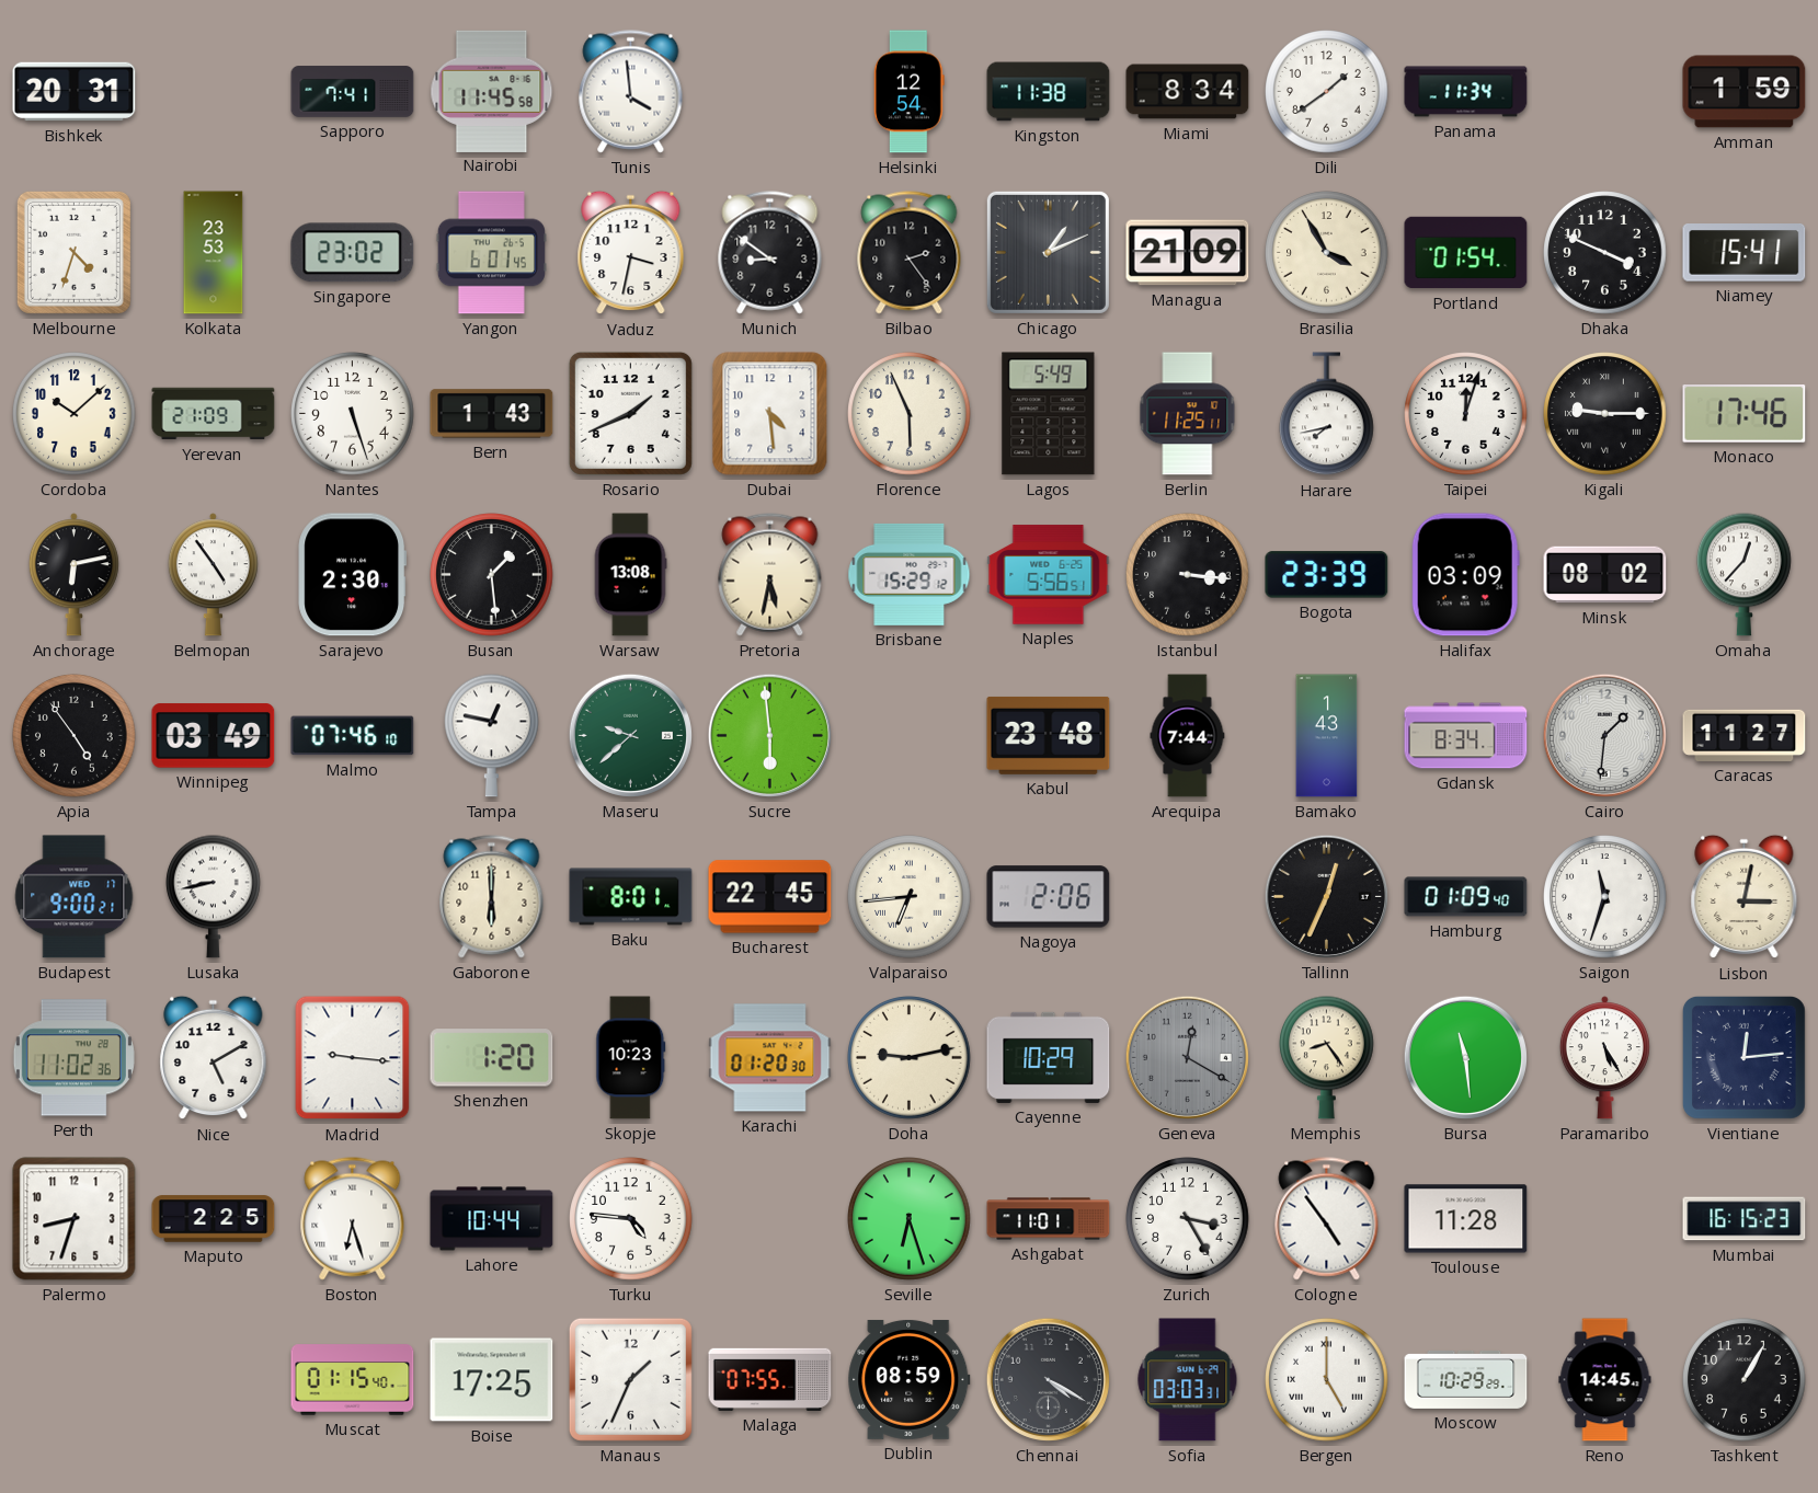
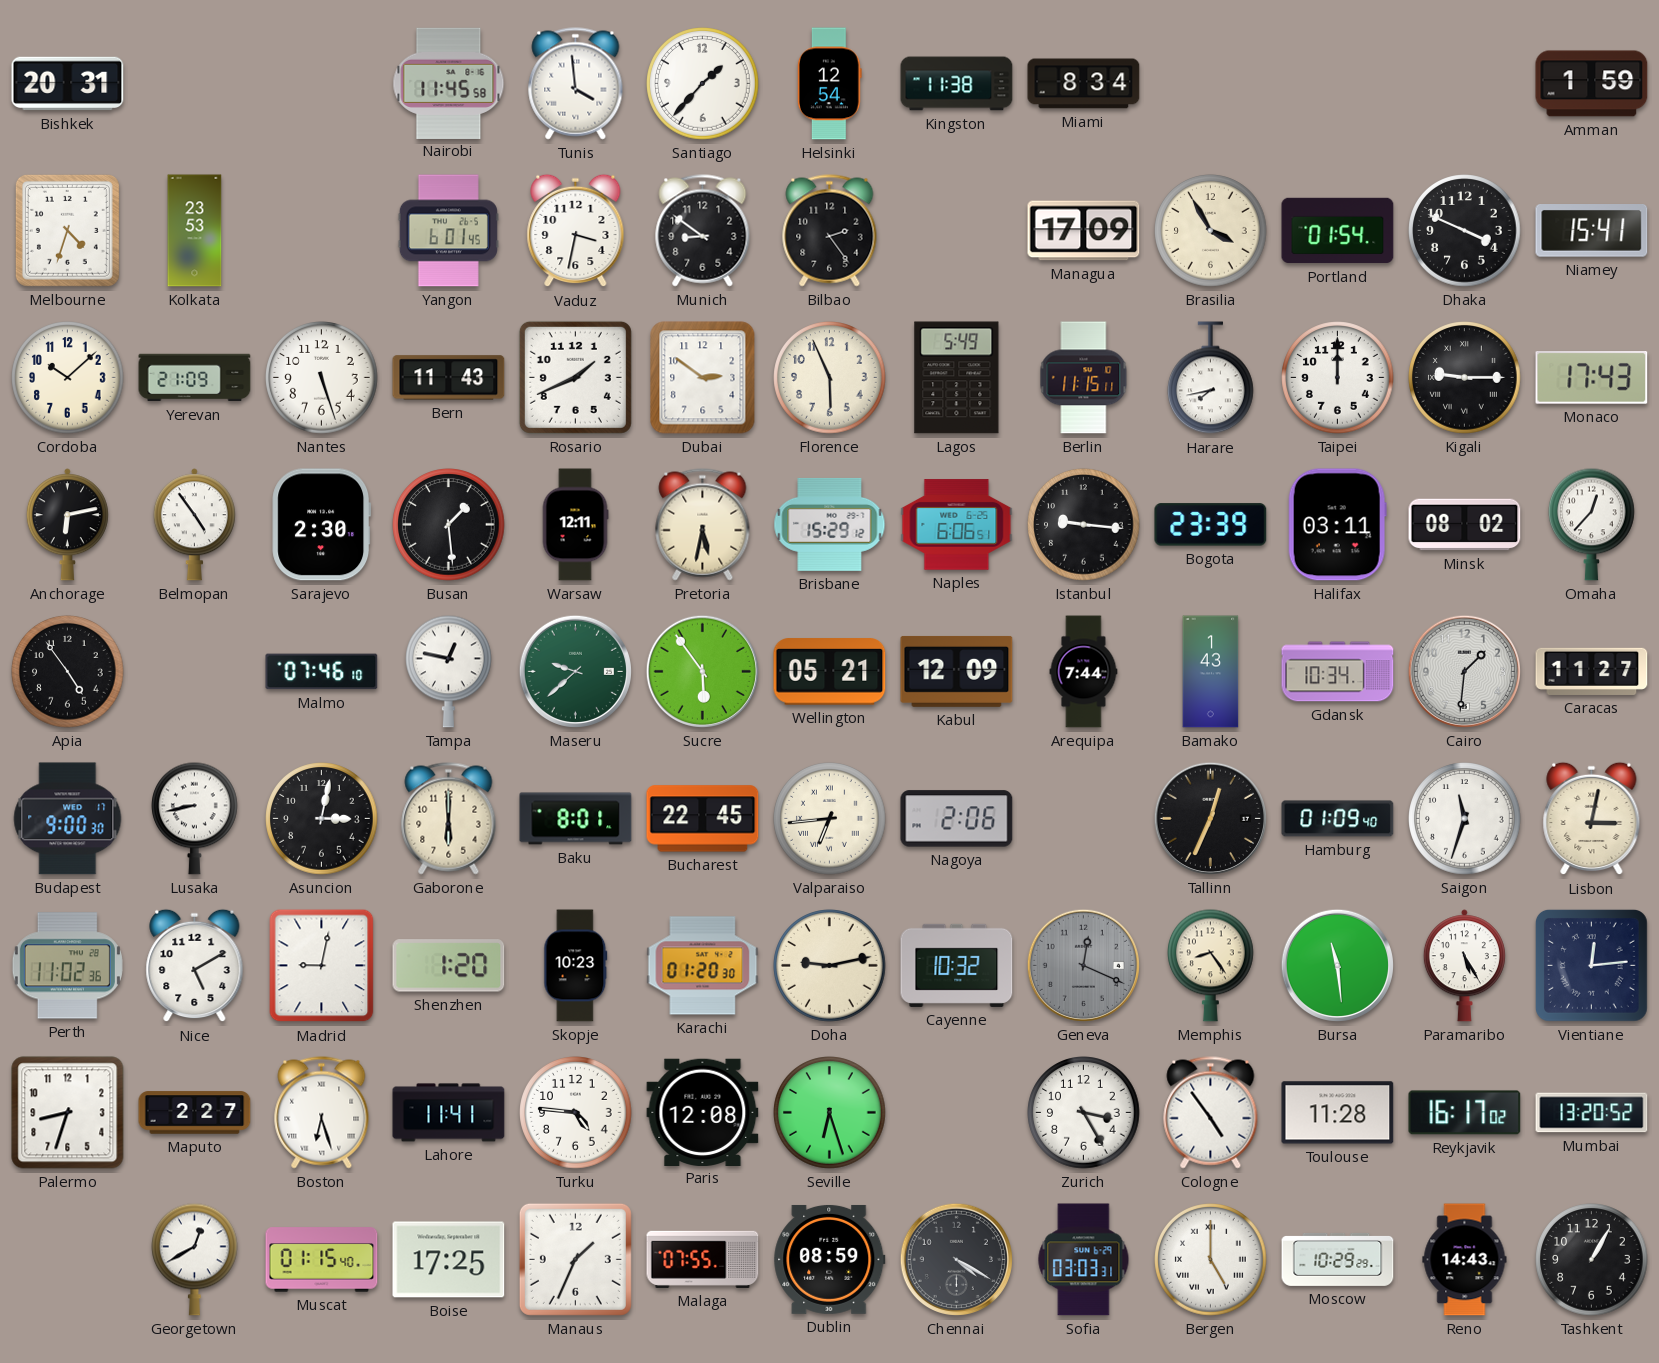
Sapporo: 7:41 -> none (353, 92)
Santiago: none -> 1:37 (703, 84)
Dili: 1:39 -> none (1327, 92)
Panama: 11:34 -> none (1466, 92)
Singapore: 23:02 -> none (353, 253)
Chicago: 1:11 -> none (1048, 252)
Managua: 21:09 -> 17:09 (1084, 231)
Bern: 1:43 -> 11:43 (449, 378)
Dubai: 4:29 -> 2:51 (703, 378)
Berlin: 11:25 -> 11:15 (1084, 378)
Taipei: 12:03 -> 12:00 (1338, 378)
Monaco: 17:46 -> 17:43 (1592, 378)
Warsaw: 13:08 -> 12:11 (575, 525)
Naples: 5:56 -> 6:06 (957, 525)
Istanbul: 3:16 -> 9:16 (1084, 525)
Halifax: 03:09 -> 03:11 (1337, 525)
Winnipeg: 03:49 -> none (214, 736)
Sucre: 5:59 -> 5:54 (702, 671)
Wellington: none -> 05:21 (830, 672)
Kabul: 23:48 -> 12:09 (957, 671)
Gdansk: 8:34 -> 10:34 (1338, 672)
Budapest: 9:00:21 -> 9:00:30 (68, 819)
Asuncion: none -> 3:02 (322, 819)
Madrid: 9:16 -> 9:02 (322, 966)
Cayenne: 10:29 -> 10:32 (957, 965)
Geneva: 12:20 -> 12:19 (1083, 965)
Maputo: 2:25 -> 2:27 (195, 1113)
Lahore: 10:44 -> 11:41 (449, 1113)
Paris: none -> 12:08 (703, 1112)
Ashgabat: 11:01 -> none (1049, 1219)
Reykjavik: none -> 16:17 (1465, 1113)
Mumbai: 16:15 -> 13:20 (1592, 1113)
Georgetown: none -> 12:40 (195, 1259)
Reno: 14:45 -> 14:43 (1465, 1260)
